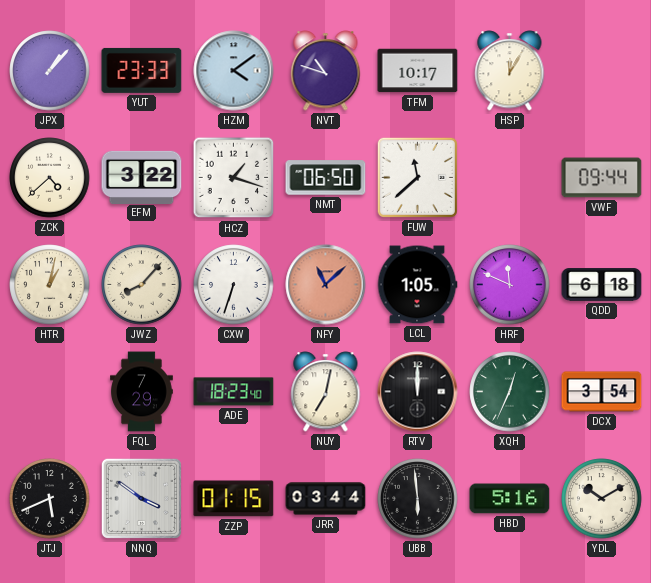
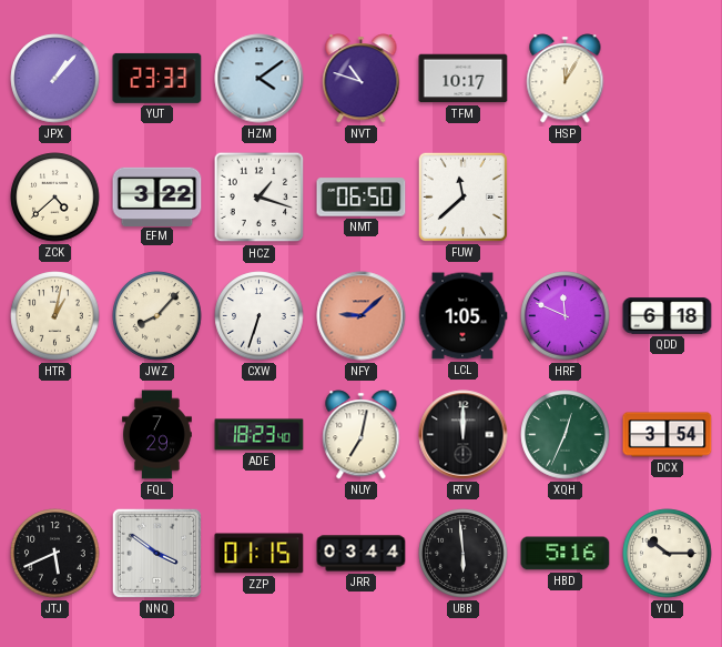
VWF: 09:44 -> none (602, 178)
NFY: 11:08 -> 9:08 (362, 316)
YDL: 10:10 -> 10:15 (668, 554)
